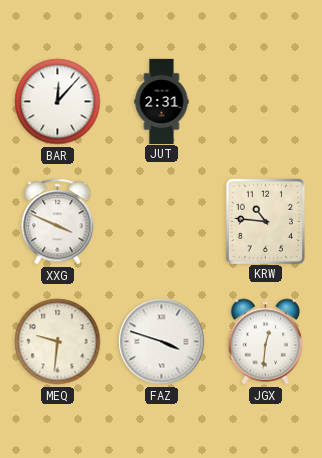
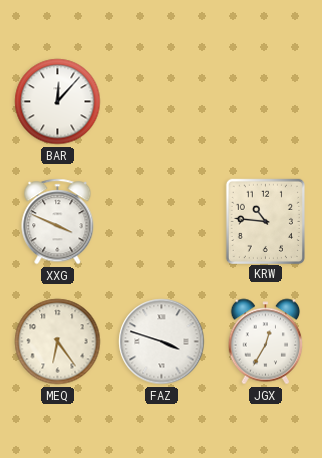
JUT: 2:31 -> none (162, 101)
MEQ: 9:31 -> 6:24 (58, 342)
JGX: 12:31 -> 12:35 (266, 342)
